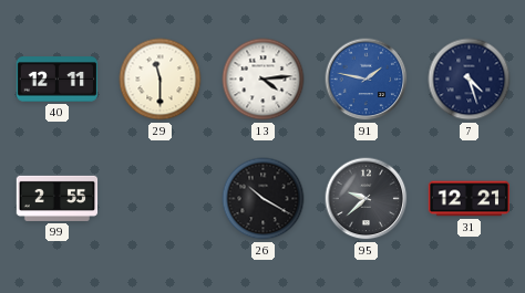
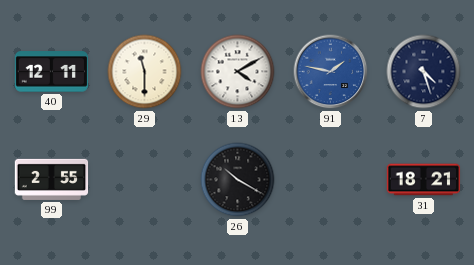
13: 4:14 -> 4:10 (238, 72)
95: 9:38 -> none (367, 199)
31: 12:21 -> 18:21 (424, 180)
